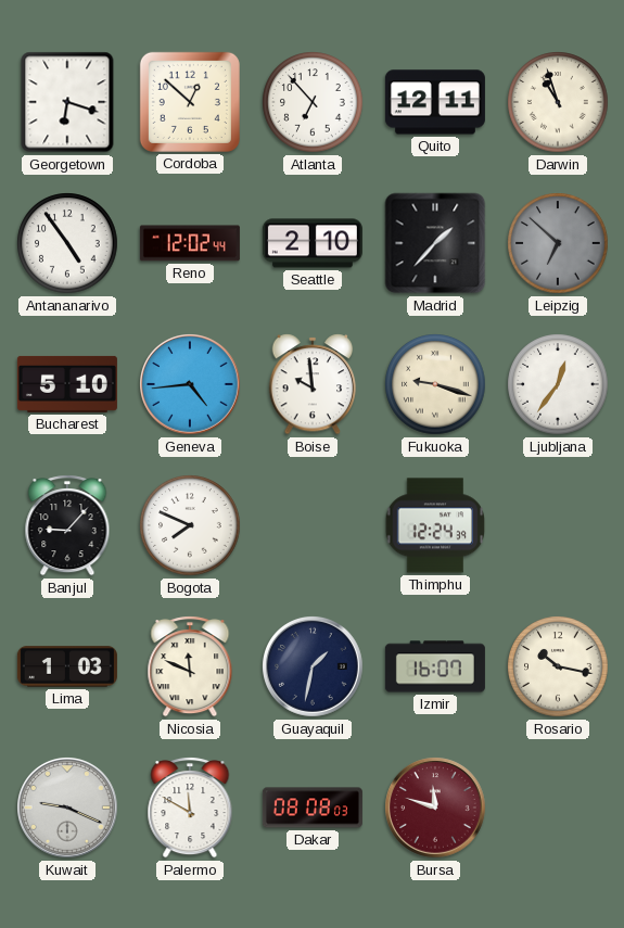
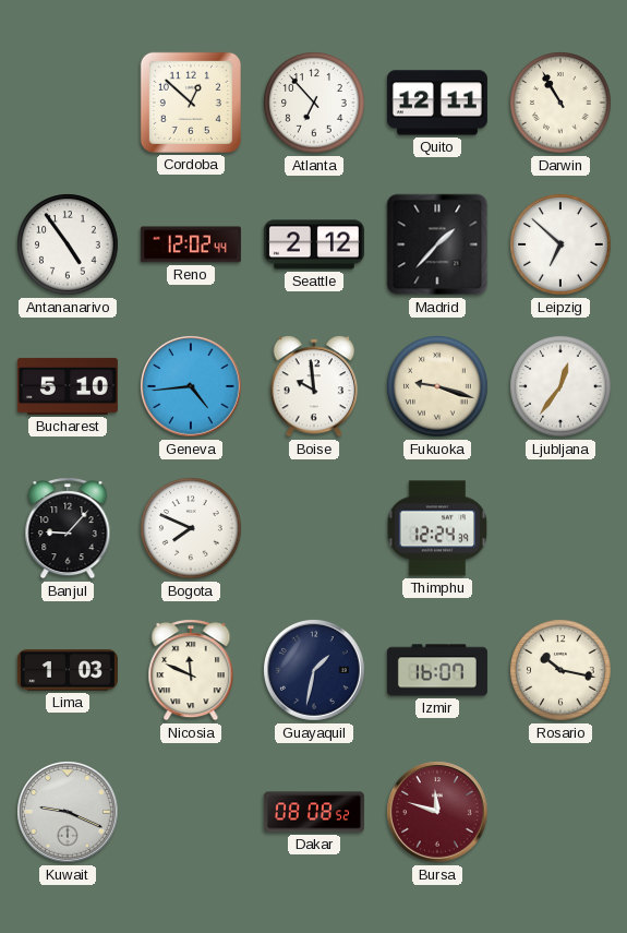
Georgetown: 6:18 -> none (67, 102)
Darwin: 10:57 -> 10:55 (560, 103)
Seattle: 2:10 -> 2:12 (314, 244)
Leipzig dial: grey -> white (560, 244)
Palermo: 11:50 -> none (190, 808)
Dakar: 08:08:03 -> 08:08:52 (314, 812)
